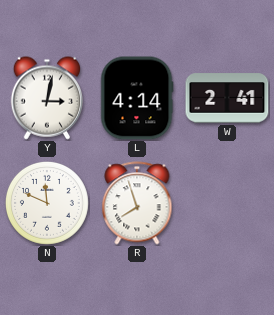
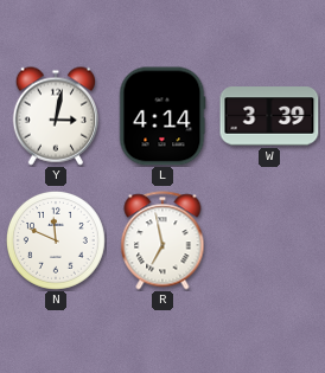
W: 2:41 -> 3:39 (269, 116)
R: 7:57 -> 6:58 (162, 240)
